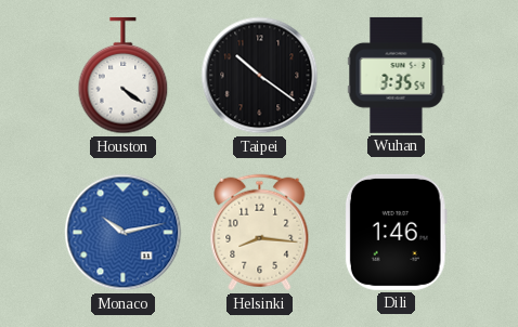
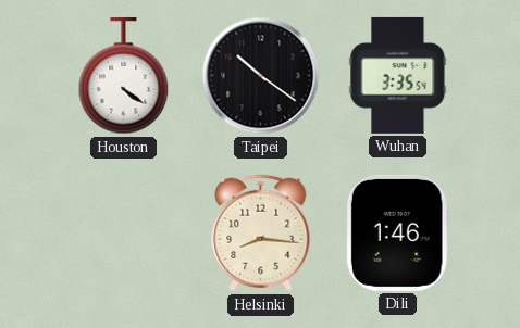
Monaco: 10:13 -> none (124, 233)
